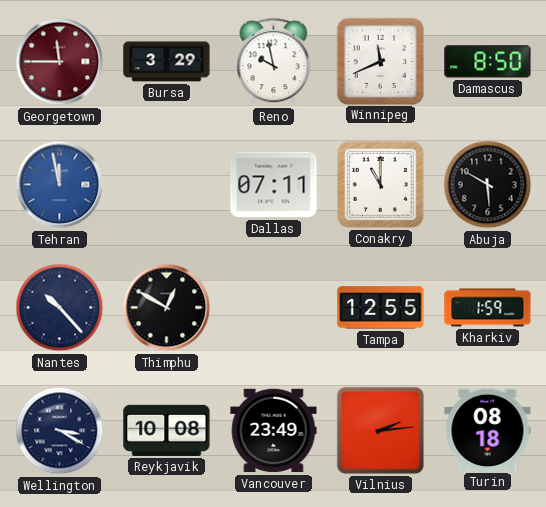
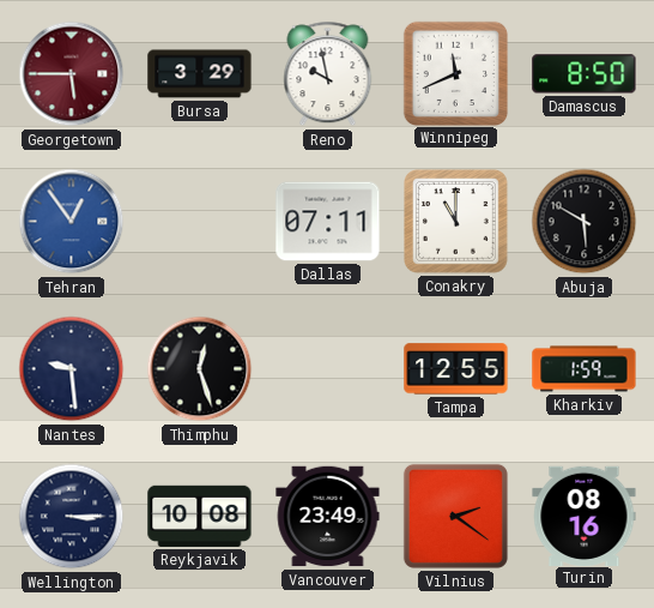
Georgetown: 11:45 -> 5:45 (72, 74)
Tehran: 11:58 -> 12:54 (72, 222)
Nantes: 10:23 -> 9:29 (72, 369)
Thimphu: 12:50 -> 12:27 (200, 369)
Wellington: 3:20 -> 3:15 (72, 517)
Vilnius: 2:14 -> 2:21 (455, 516)
Turin: 08:18 -> 08:16 (585, 516)
